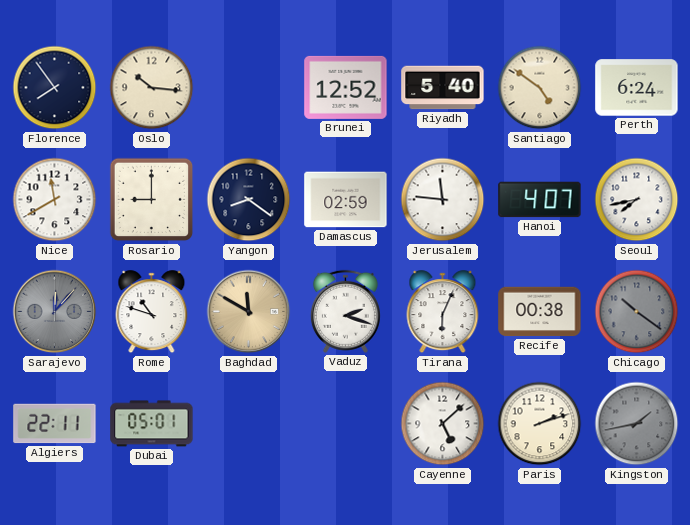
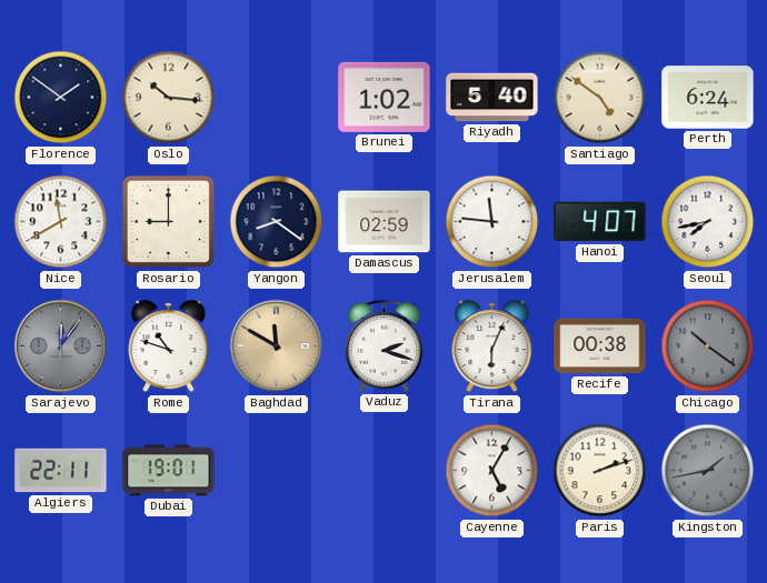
Florence: 7:54 -> 1:51 (61, 98)
Brunei: 12:52 -> 1:02 (385, 97)
Sarajevo: 12:07 -> 12:06 (61, 346)
Dubai: 05:01 -> 19:01 (169, 471)
Cayenne: 5:08 -> 5:05 (492, 471)
